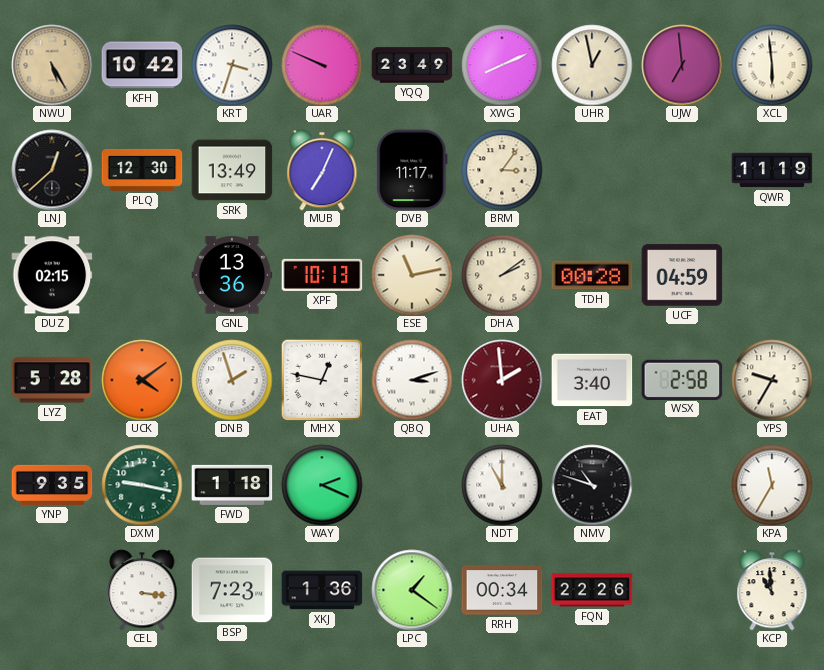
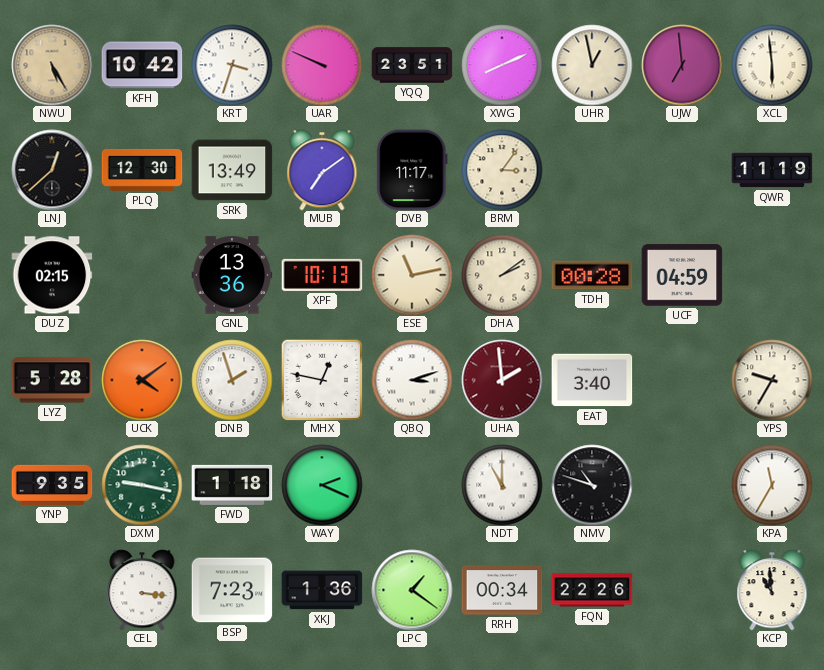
YQQ: 23:49 -> 23:51 (412, 65)
MUB: 7:04 -> 7:09 (322, 170)
WSX: 2:58 -> none (682, 379)
